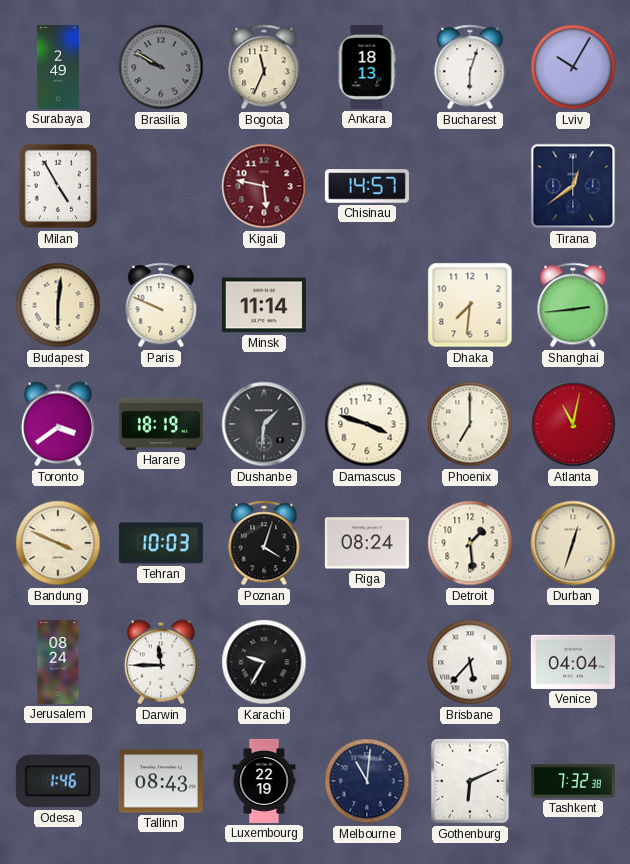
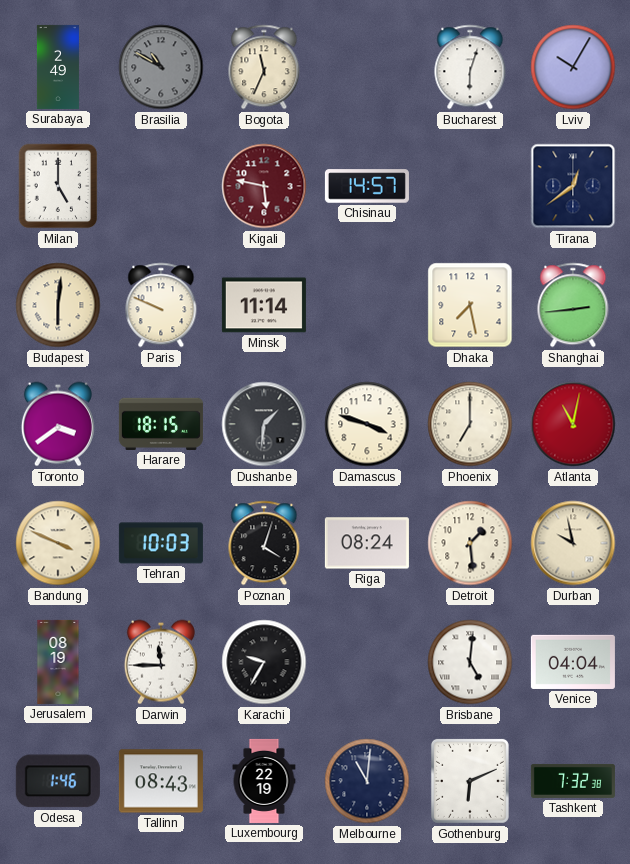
Brasilia: 9:50 -> 10:50 (161, 67)
Ankara: 18:13 -> none (367, 67)
Milan: 4:55 -> 5:00 (58, 186)
Dhaka: 7:31 -> 7:28 (470, 305)
Harare: 18:19 -> 18:15 (161, 424)
Durban: 12:33 -> 9:58 (573, 543)
Jerusalem: 08:24 -> 08:19 (58, 662)
Brisbane: 5:37 -> 5:01 (470, 662)
